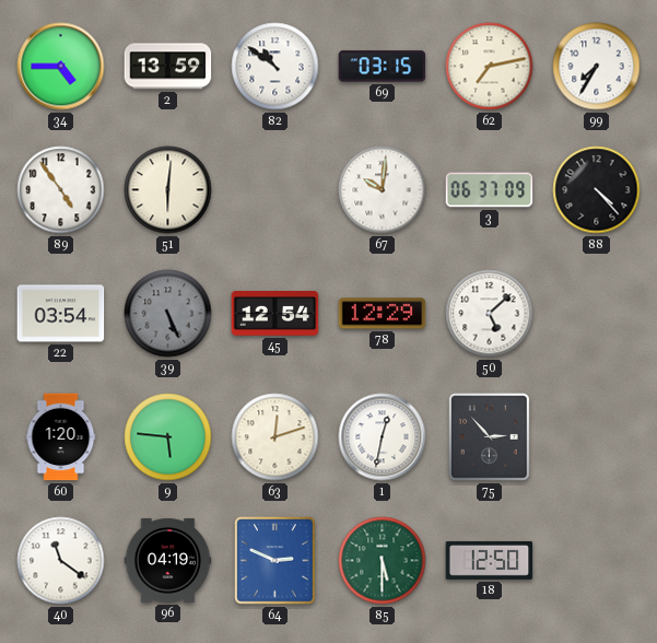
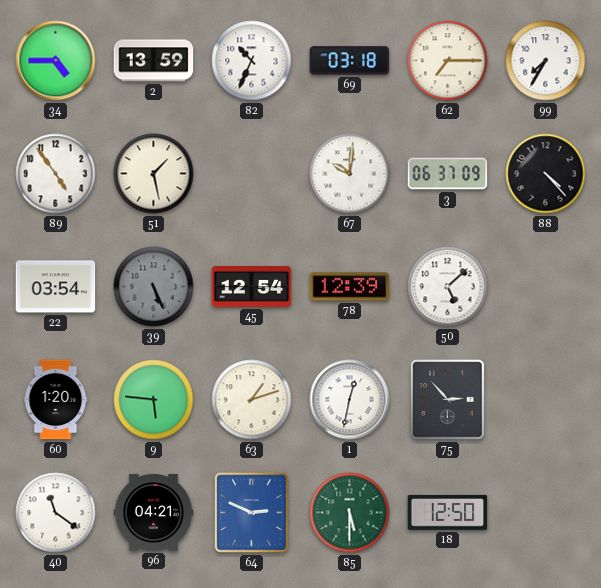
82: 10:51 -> 10:34 (252, 61)
69: 03:15 -> 03:18 (350, 61)
62: 7:13 -> 7:15 (448, 61)
51: 6:01 -> 1:28 (154, 174)
78: 12:29 -> 12:39 (350, 287)
63: 12:12 -> 1:12 (252, 400)
96: 04:19 -> 04:21 (154, 512)
